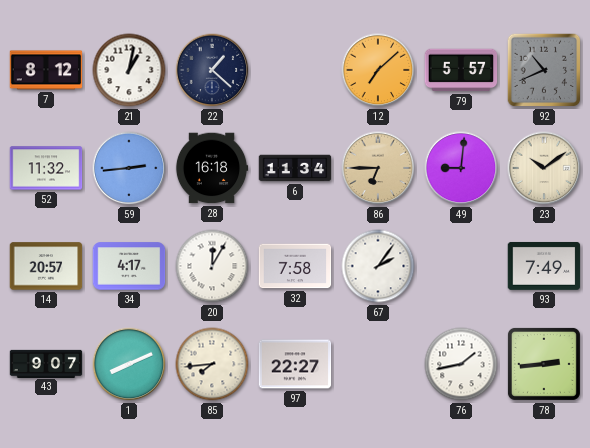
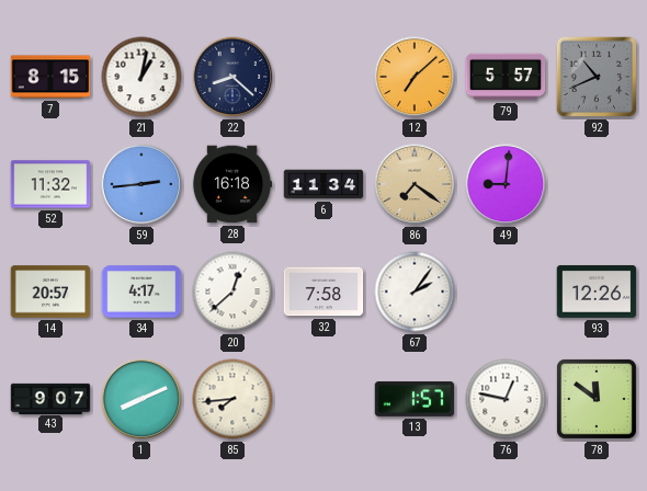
7: 8:12 -> 8:15 (50, 77)
22: 1:22 -> 8:22 (232, 77)
86: 6:45 -> 7:21 (415, 184)
23: 10:09 -> none (544, 168)
20: 12:05 -> 12:38 (232, 292)
93: 7:49 -> 12:26 (597, 292)
97: 22:27 -> none (295, 364)
13: none -> 1:57 (415, 399)
76: 1:43 -> 12:47 (506, 399)
78: 2:44 -> 11:51 (597, 399)
